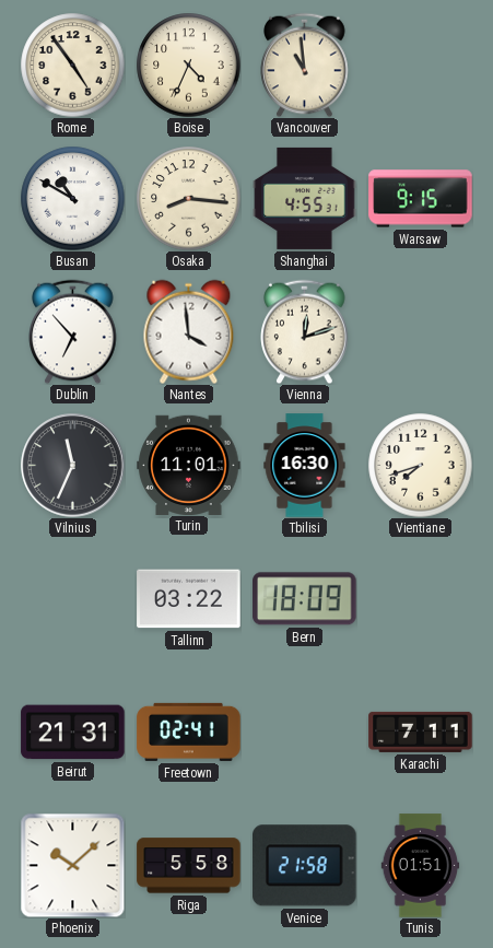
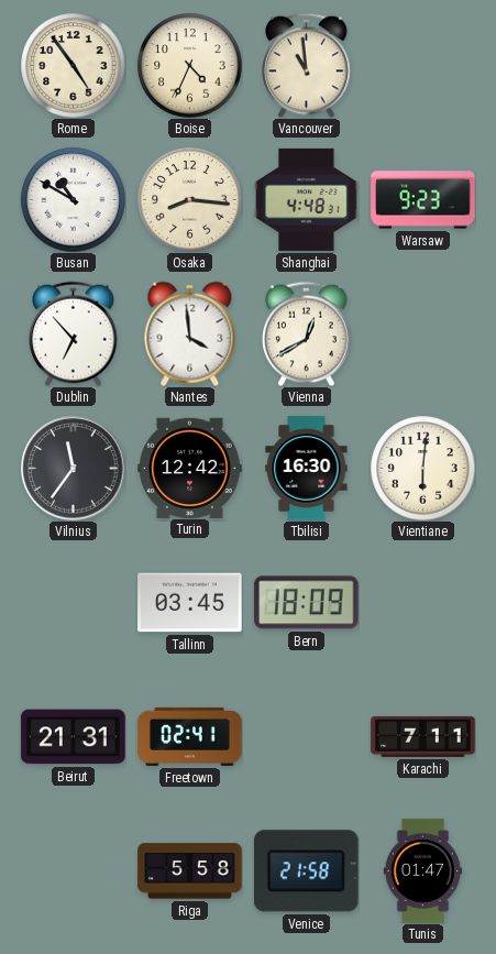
Shanghai: 4:55 -> 4:48 (307, 199)
Warsaw: 9:15 -> 9:23 (423, 200)
Vienna: 12:12 -> 12:40 (307, 333)
Vilnius: 11:34 -> 11:36 (74, 469)
Turin: 11:01 -> 12:42 (190, 468)
Vientiane: 7:42 -> 6:01 (422, 468)
Tallinn: 03:22 -> 03:45 (190, 603)
Phoenix: 10:08 -> none (72, 865)
Tunis: 01:51 -> 01:47 (423, 871)
